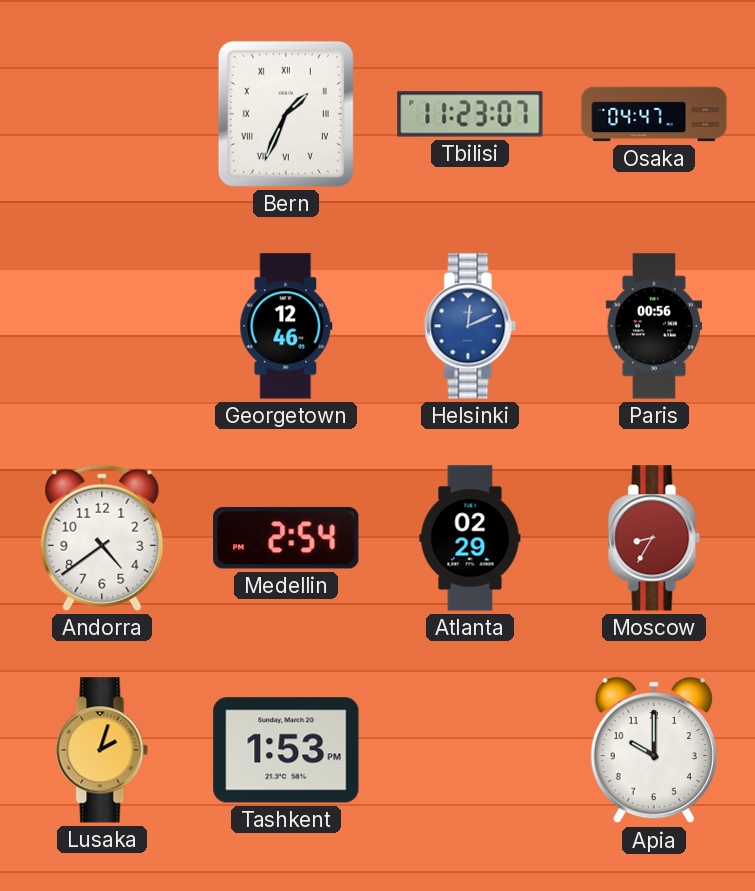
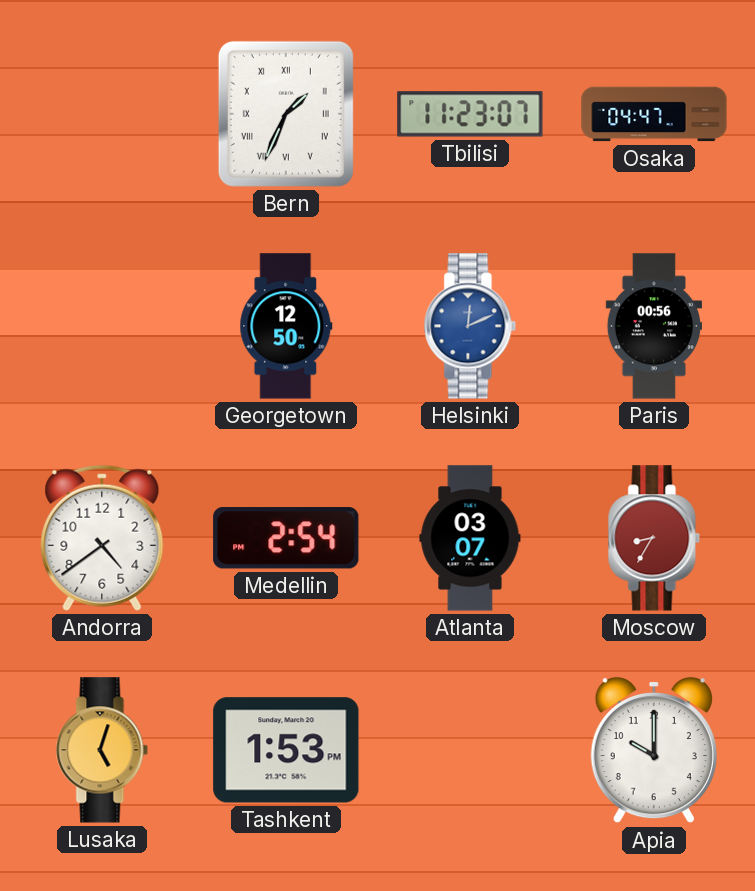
Georgetown: 12:46 -> 12:50 (286, 326)
Atlanta: 02:29 -> 03:07 (470, 538)
Lusaka: 2:03 -> 5:03 (102, 750)
